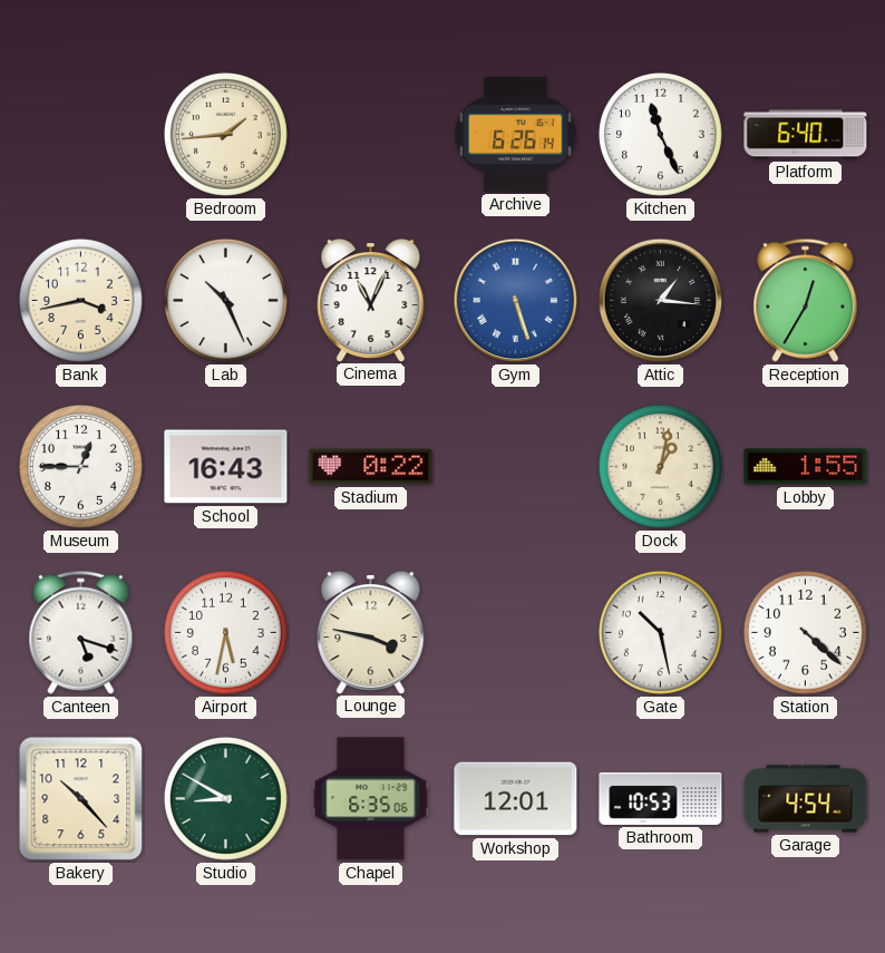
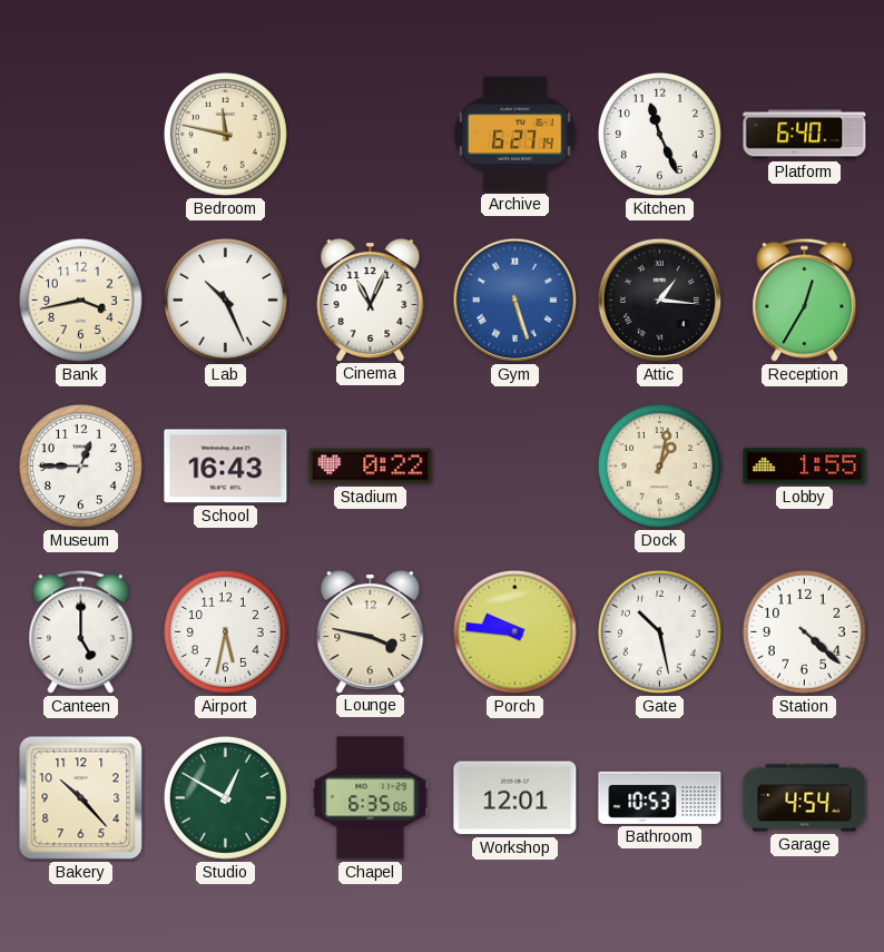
Bedroom: 1:44 -> 11:47 (225, 134)
Archive: 6:26 -> 6:27 (515, 134)
Canteen: 5:18 -> 5:00 (81, 631)
Porch: none -> 9:46 (514, 631)
Studio: 8:50 -> 12:50 (225, 797)
